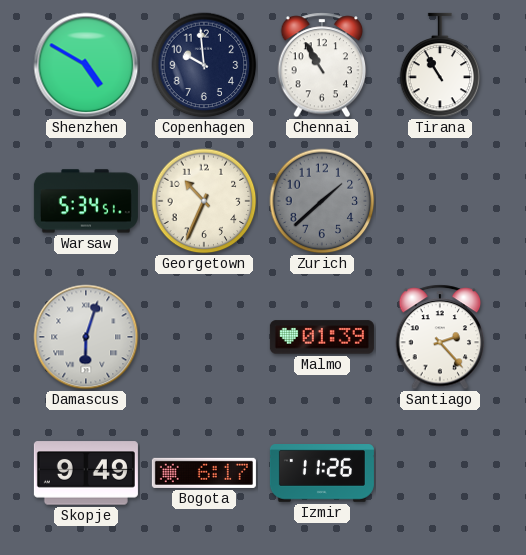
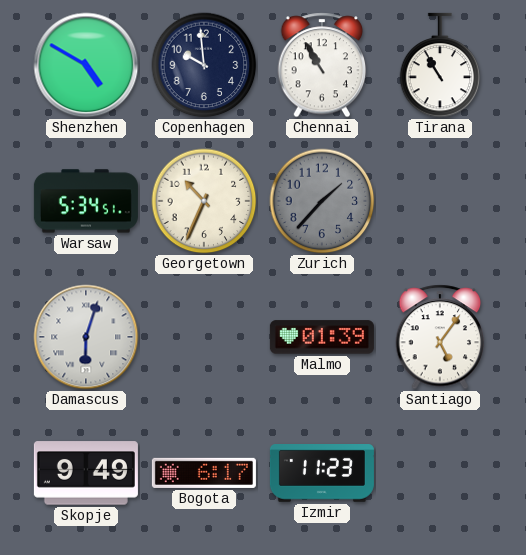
Zurich: 1:38 -> 1:37 (322, 201)
Santiago: 2:23 -> 5:06 (440, 337)
Izmir: 11:26 -> 11:23 (322, 473)
